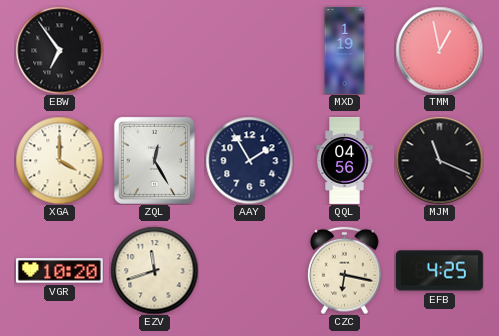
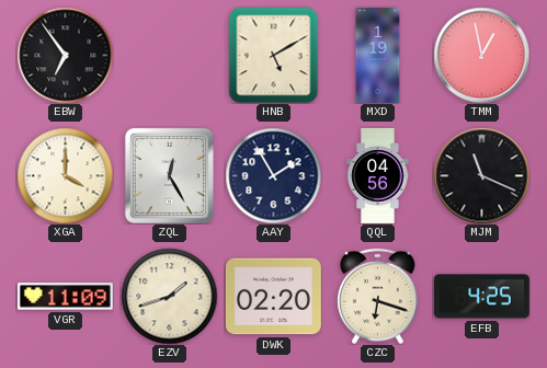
HNB: none -> 5:10 (274, 55)
VGR: 10:20 -> 11:09 (65, 297)
EZV: 11:42 -> 1:42 (169, 296)
DWK: none -> 02:20 (273, 297)
CZC: 6:17 -> 6:18 (378, 296)
